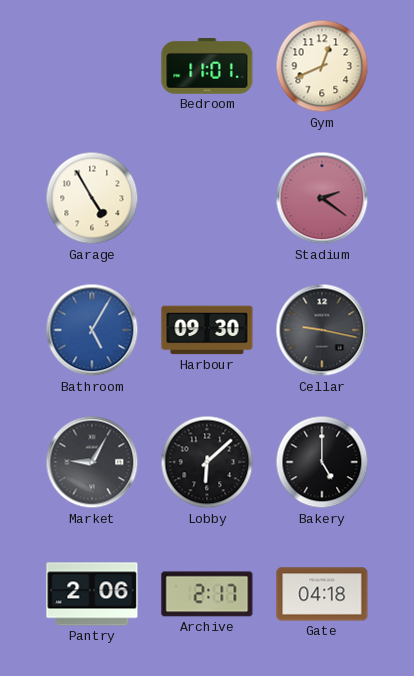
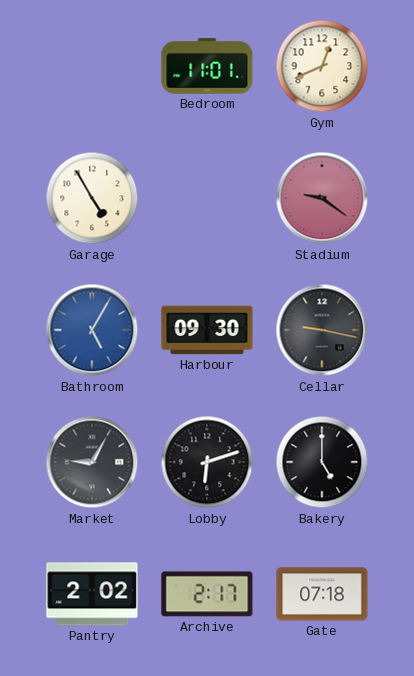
Stadium: 2:21 -> 9:21 (322, 198)
Lobby: 6:08 -> 6:12 (207, 462)
Pantry: 2:06 -> 2:02 (92, 594)
Gate: 04:18 -> 07:18 (322, 594)
